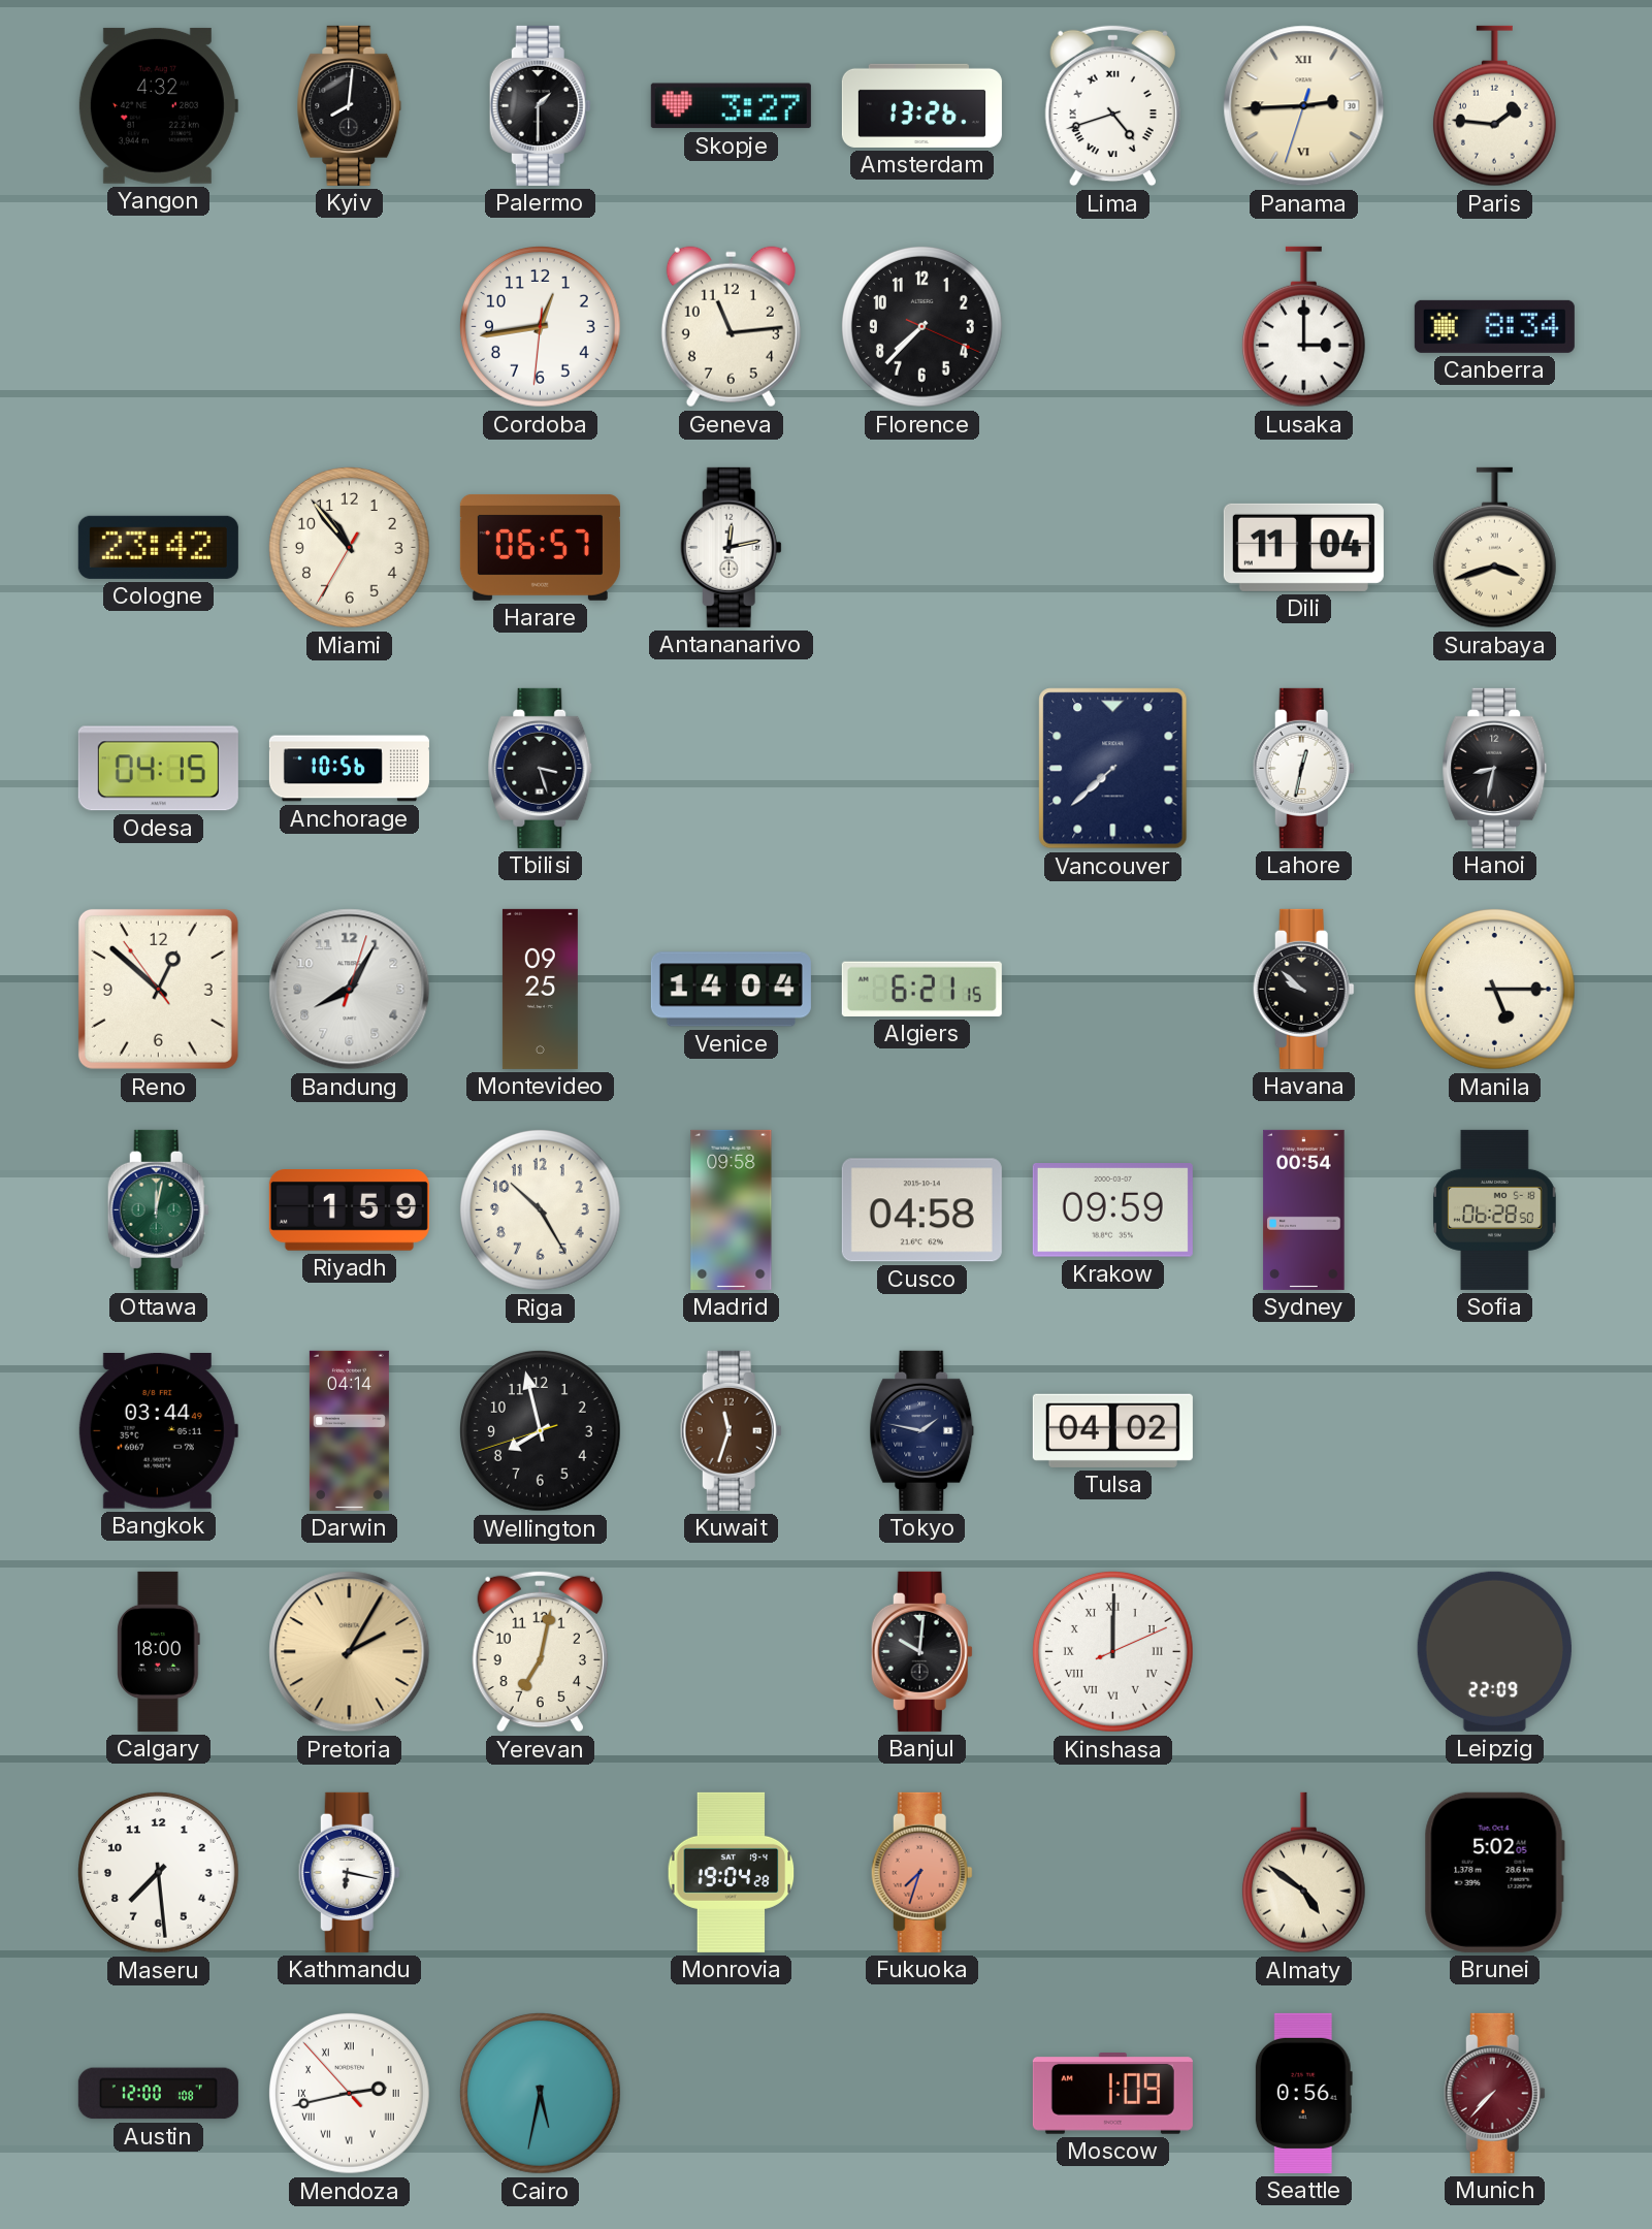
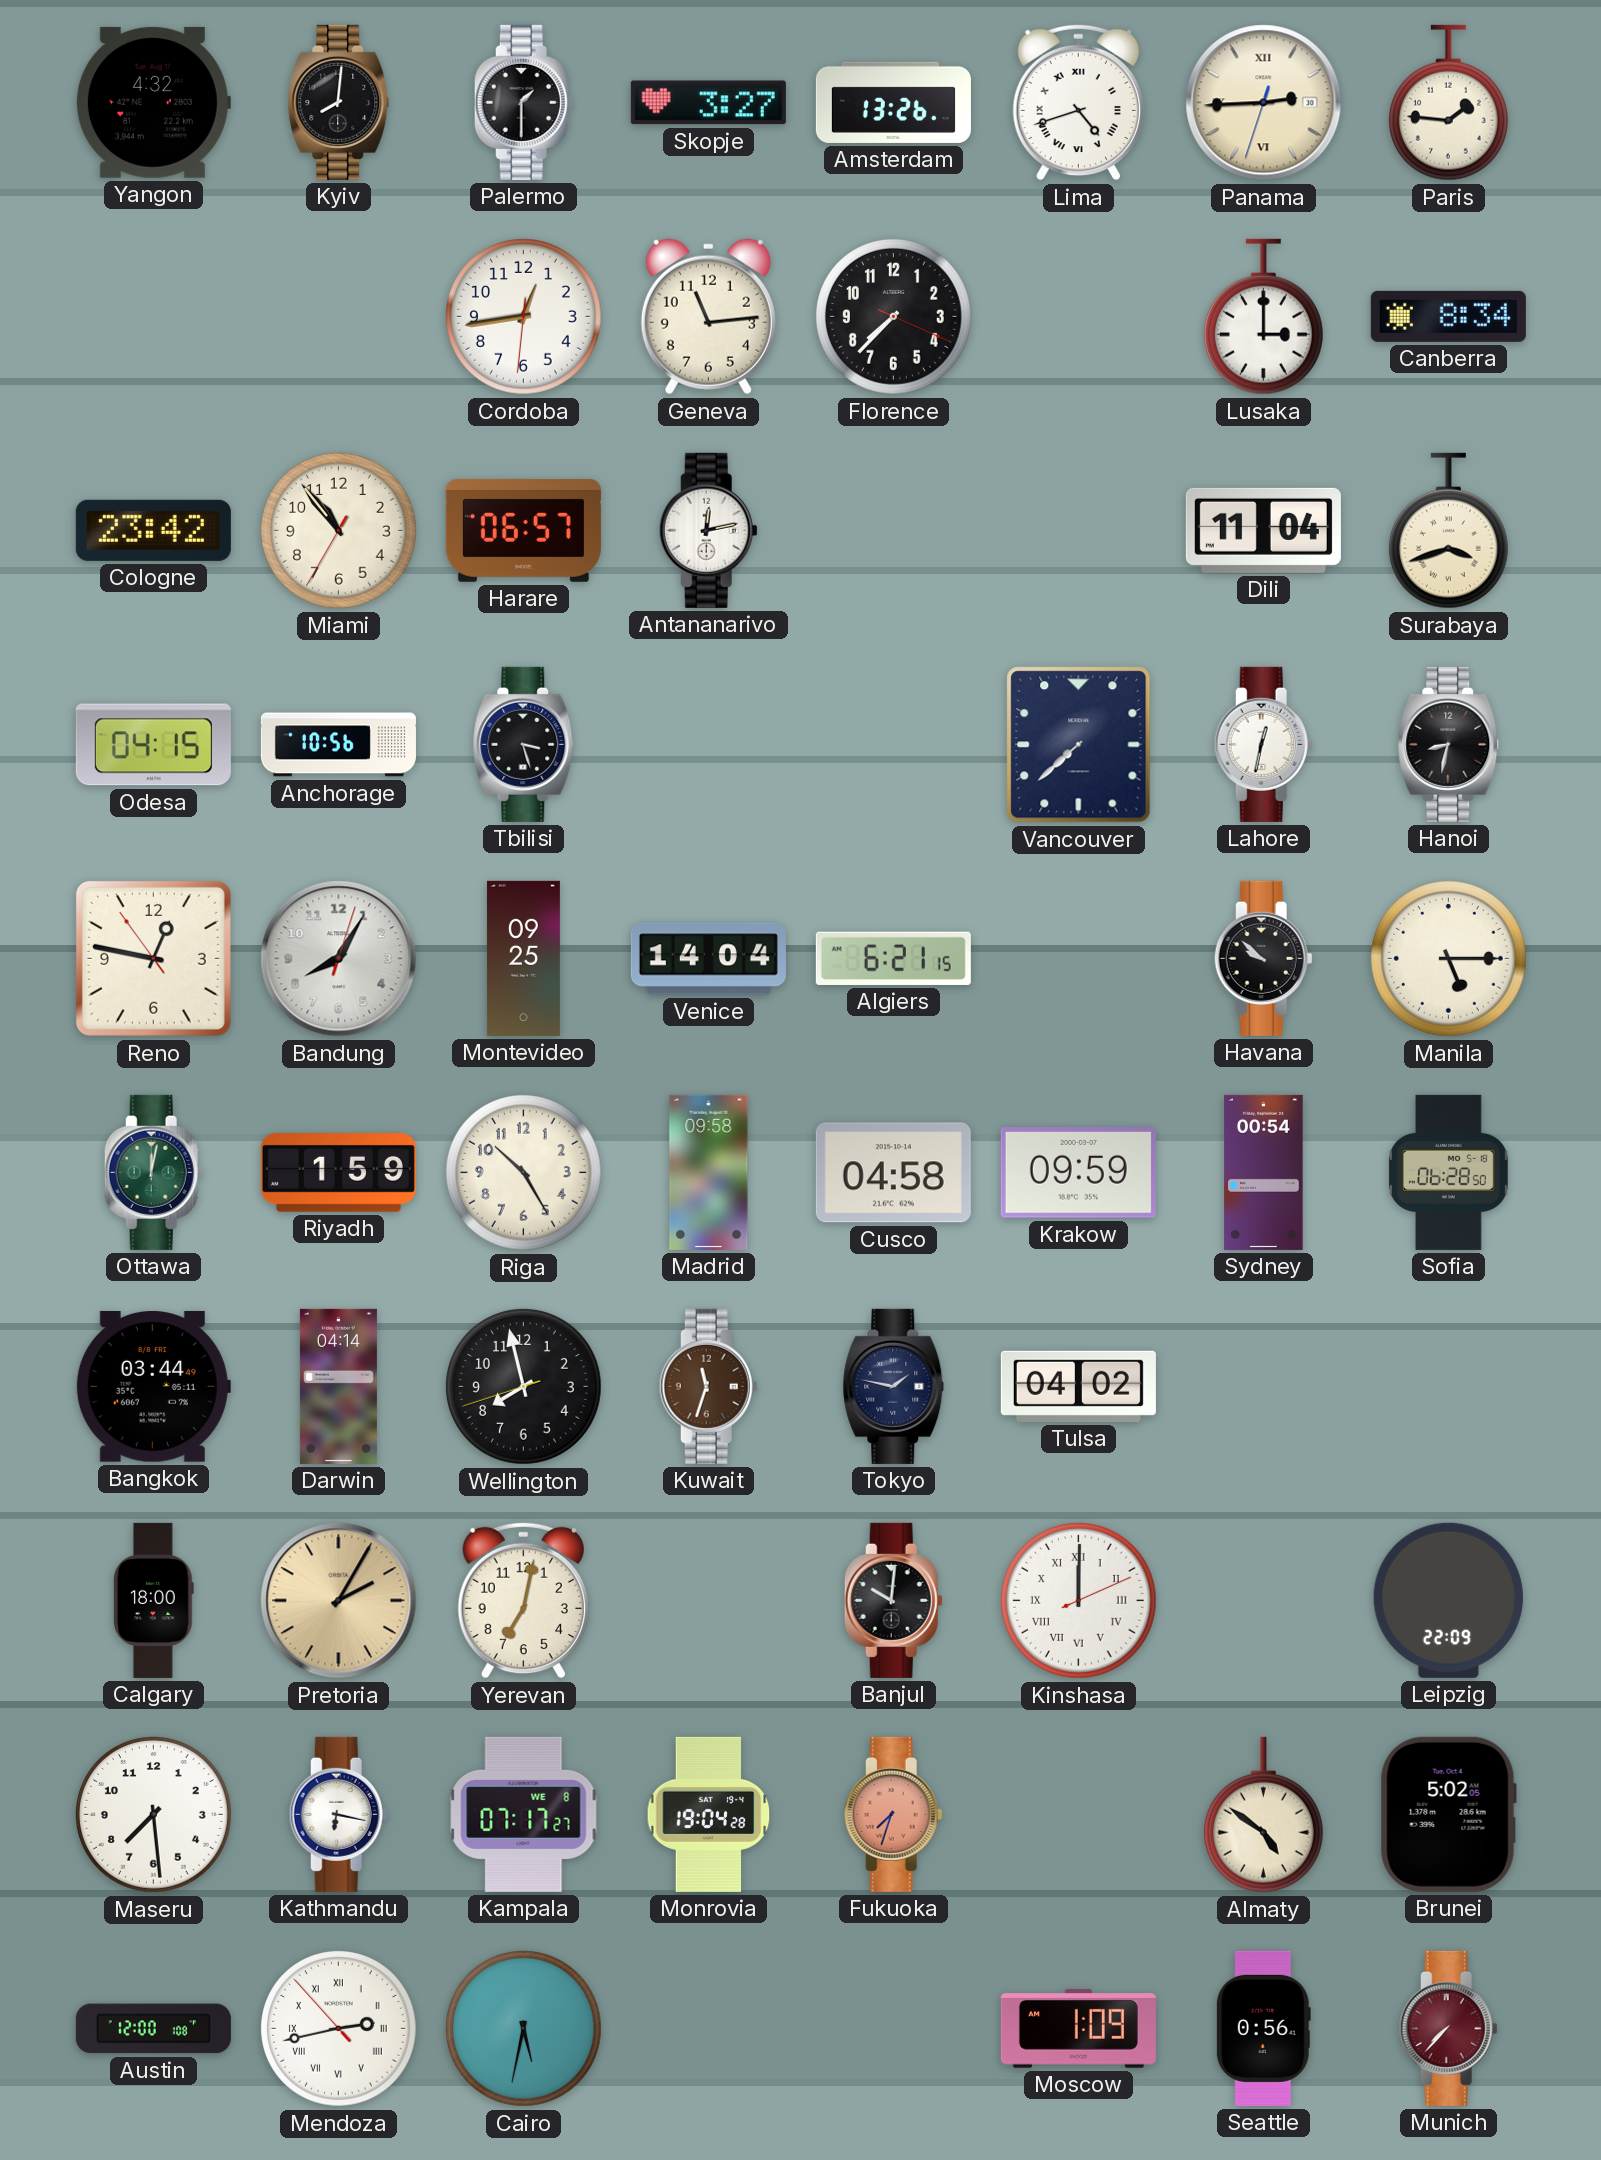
Reno: 12:51 -> 12:46 (153, 958)
Kampala: none -> 07:17 (524, 1814)
